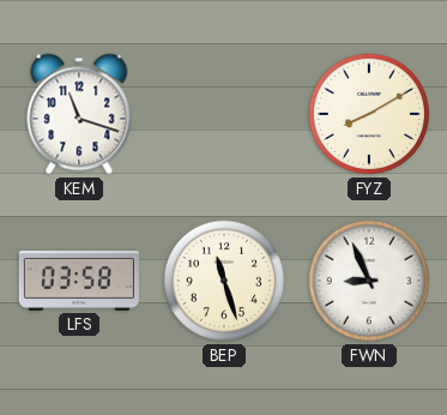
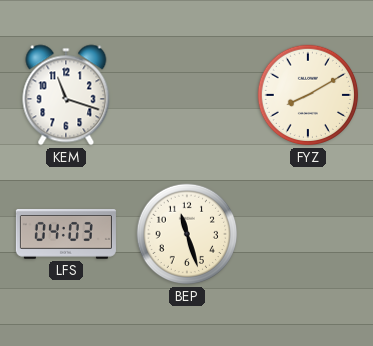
LFS: 03:58 -> 04:03 (66, 235)
FWN: 8:56 -> none (369, 281)
